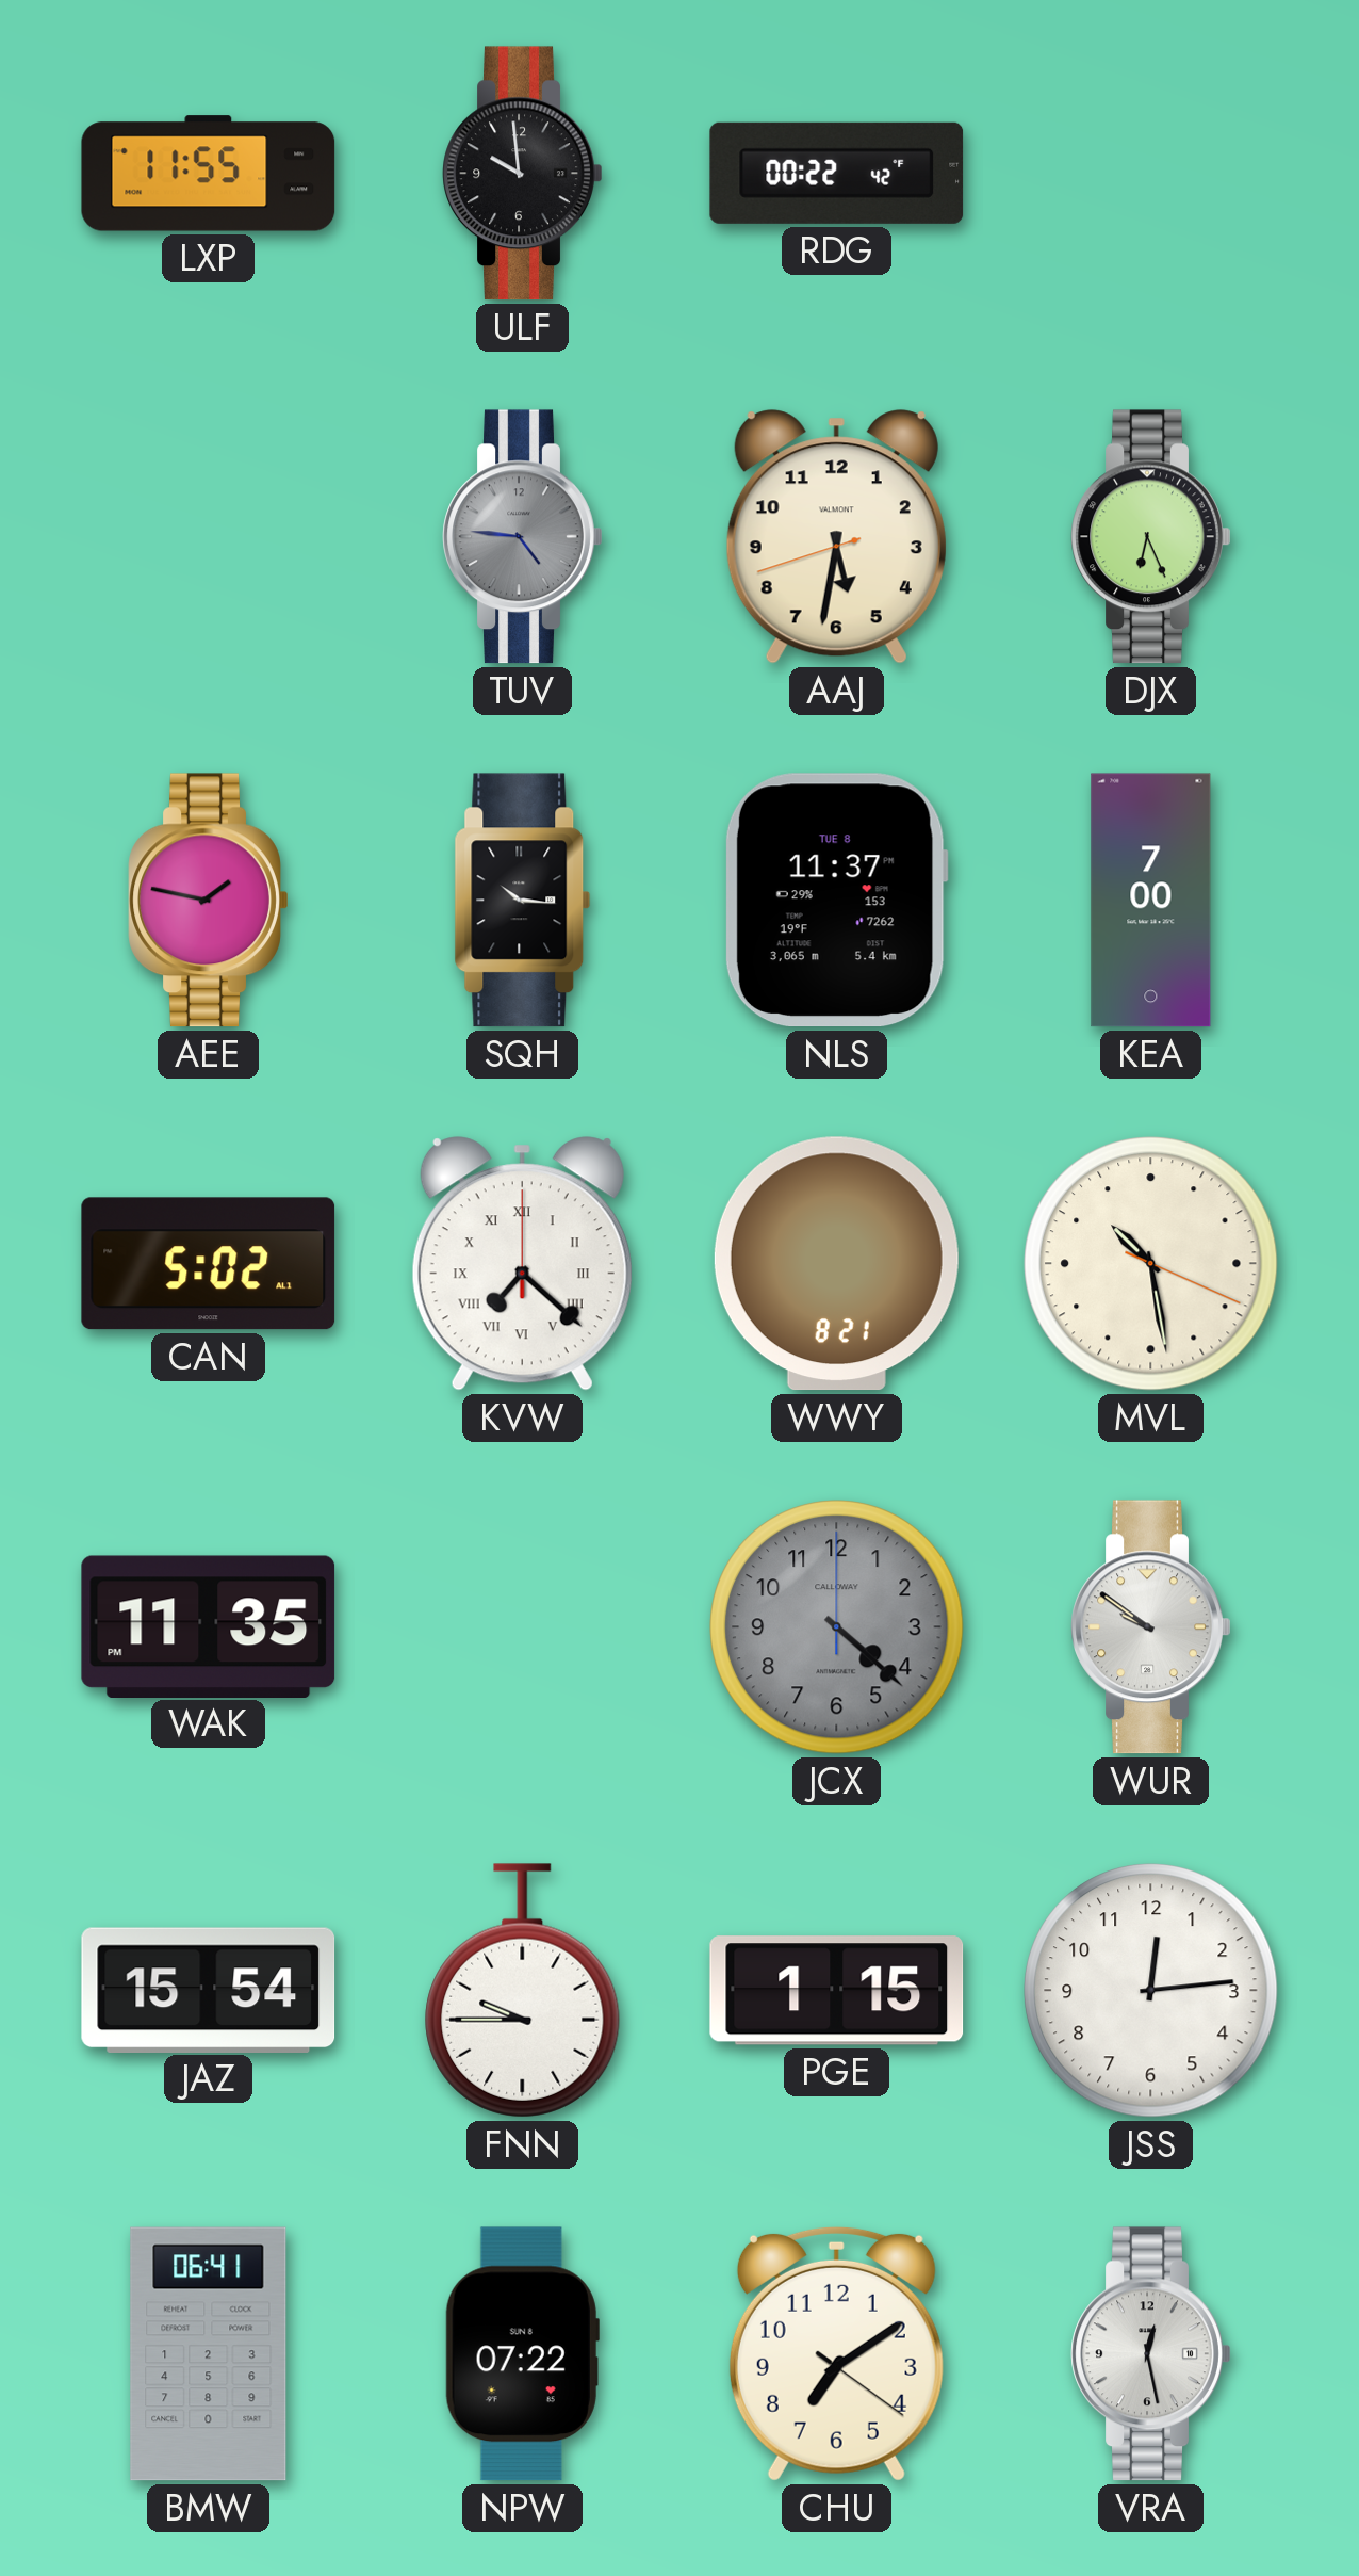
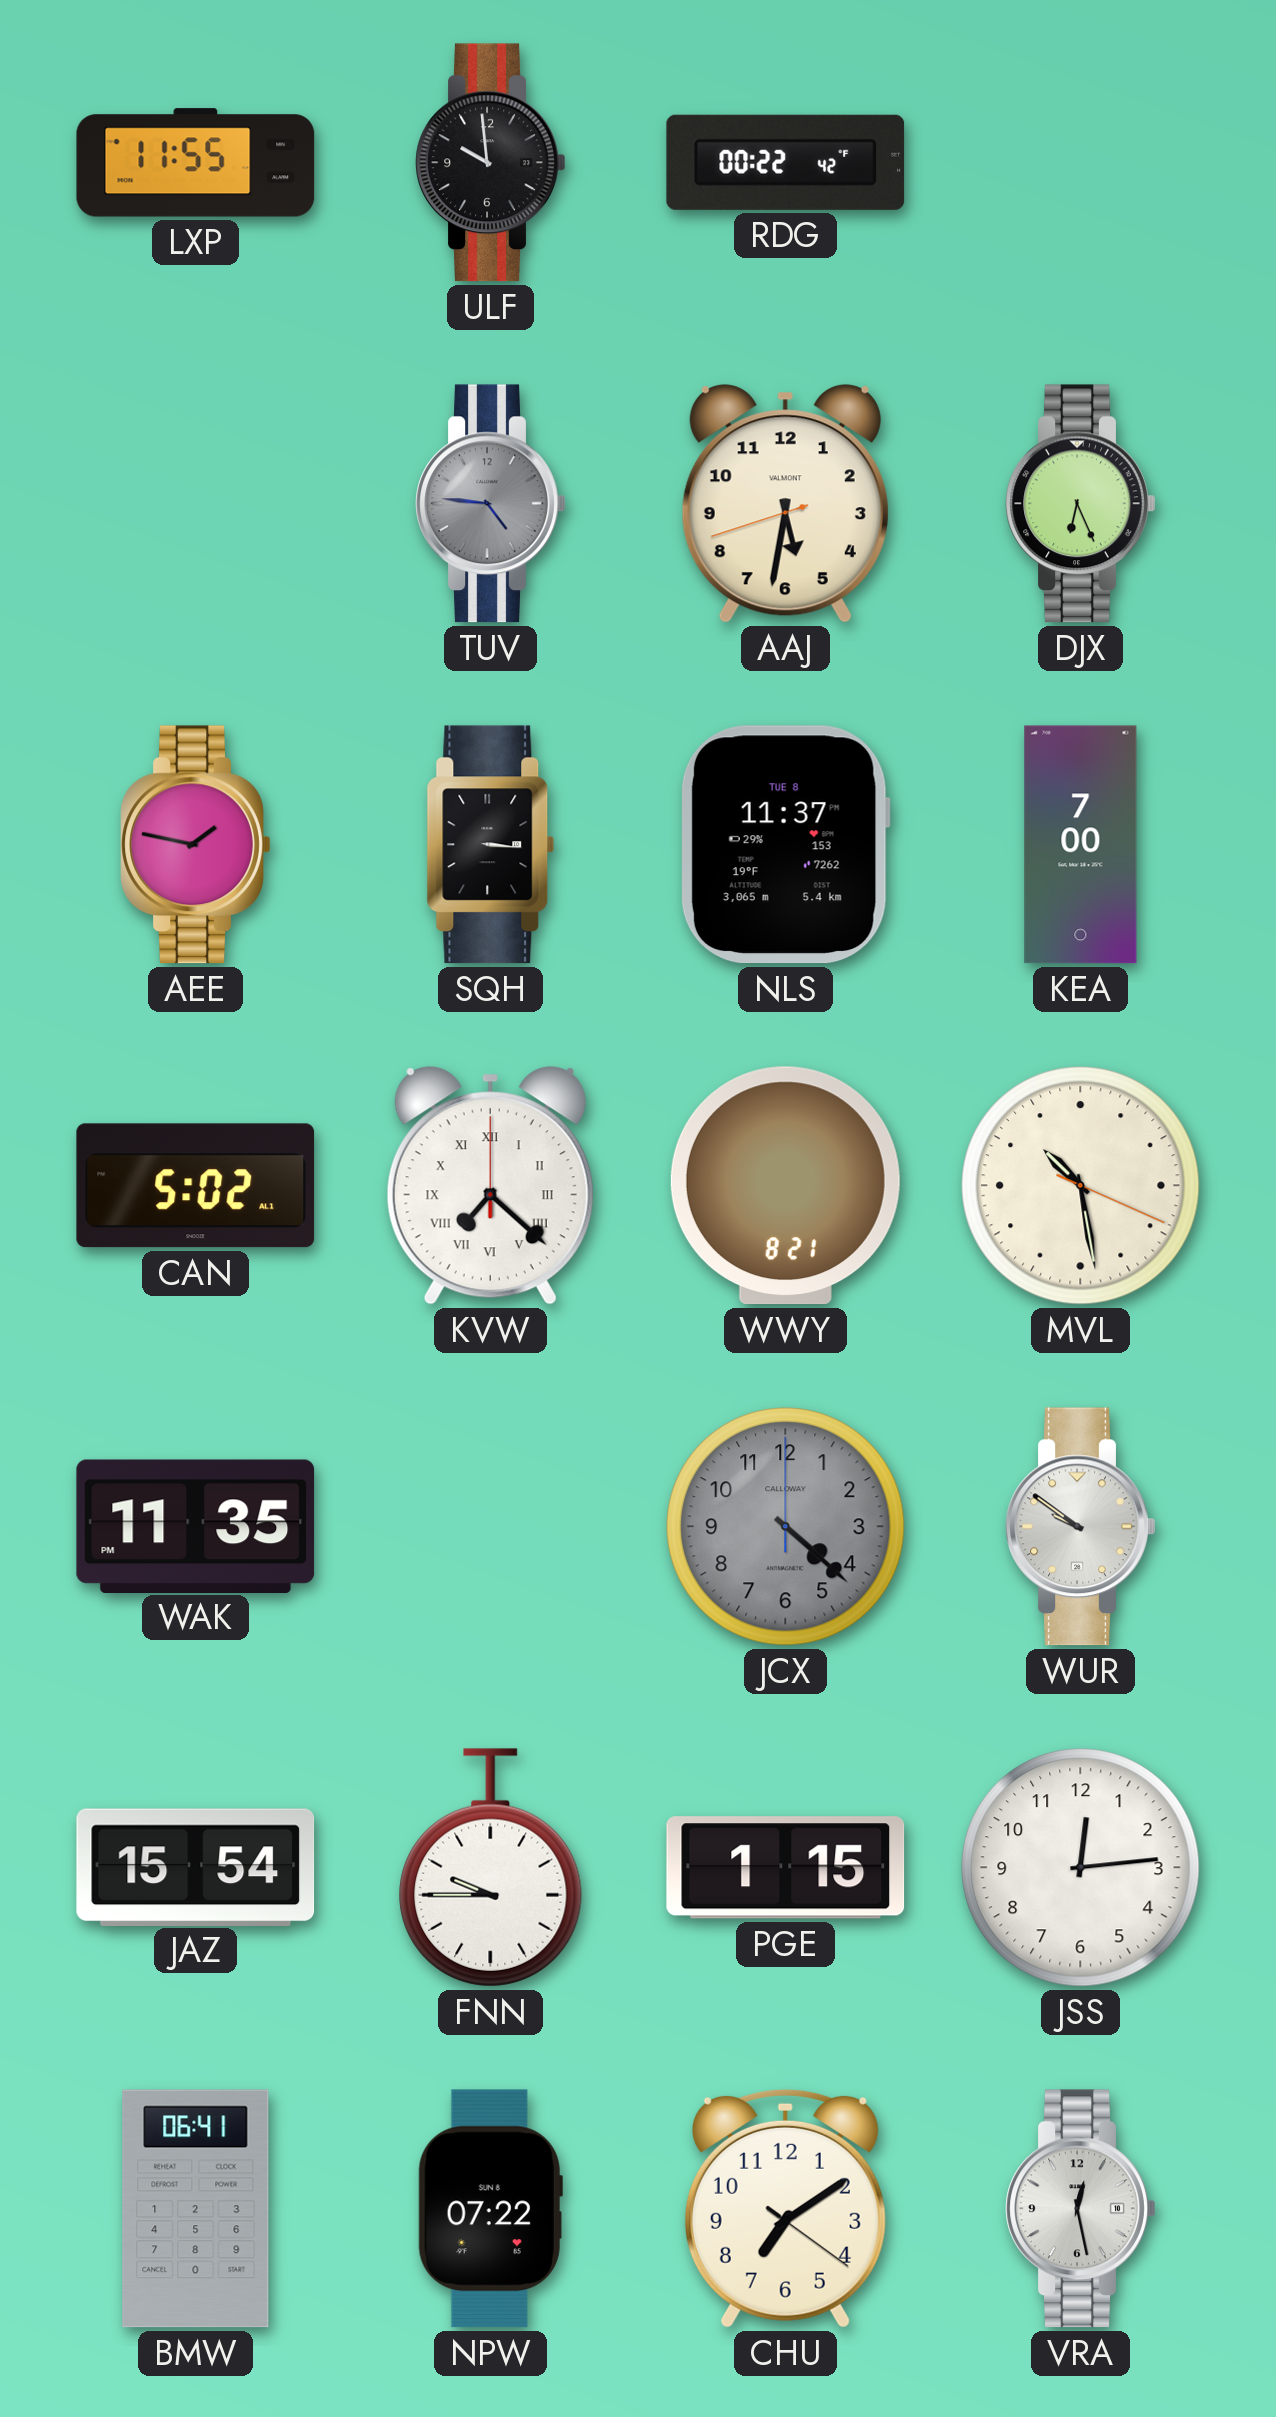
SQH: 10:16 -> 3:16 (491, 845)
